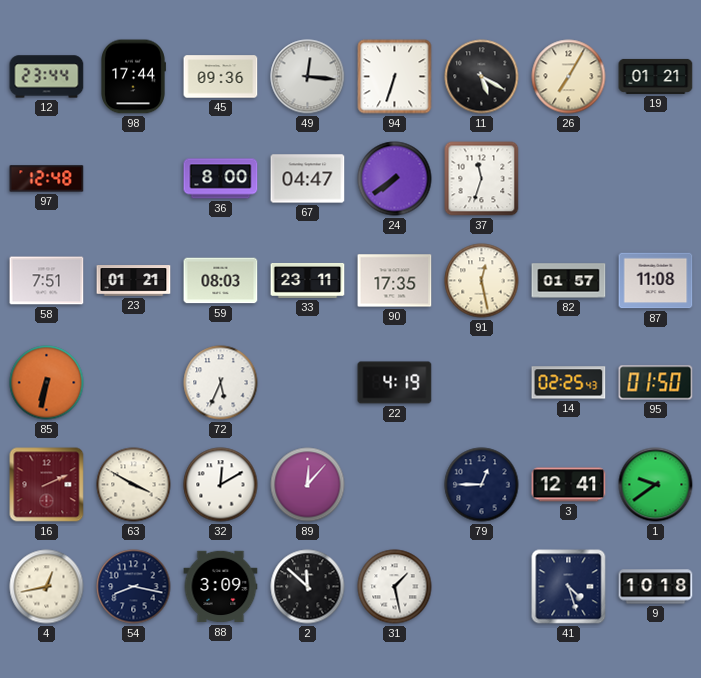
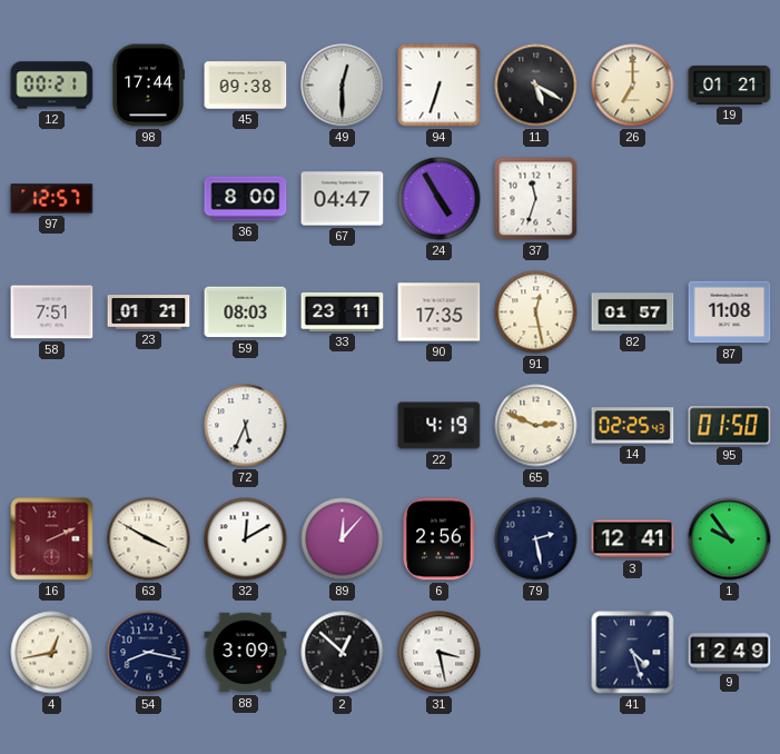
12: 23:44 -> 00:21 (52, 86)
45: 09:36 -> 09:38 (246, 86)
49: 12:16 -> 12:30 (343, 86)
26: 7:05 -> 7:00 (633, 86)
97: 12:48 -> 12:57 (52, 199)
24: 7:39 -> 4:55 (440, 199)
85: 6:32 -> none (47, 383)
65: none -> 2:49 (536, 426)
6: none -> 2:56 (438, 539)
79: 12:45 -> 2:28 (536, 539)
1: 9:39 -> 9:54 (730, 539)
2: 11:52 -> 12:52 (343, 653)
31: 1:28 -> 3:28 (440, 653)
9: 10:18 -> 12:49 (730, 653)
